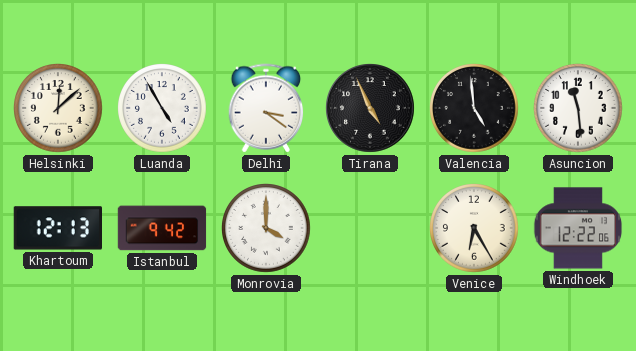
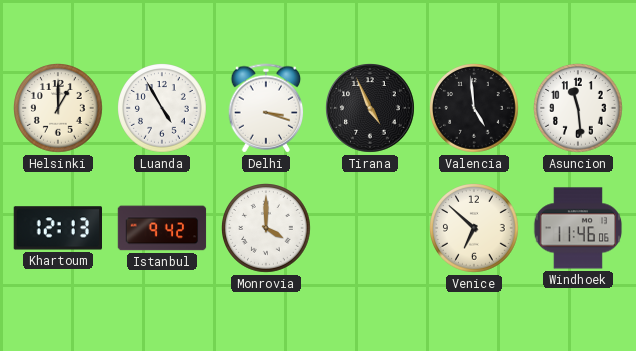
Helsinki: 12:08 -> 1:00 (58, 108)
Delhi: 3:21 -> 3:18 (266, 108)
Venice: 6:25 -> 6:52 (474, 228)
Windhoek: 12:22 -> 11:46 (578, 228)
